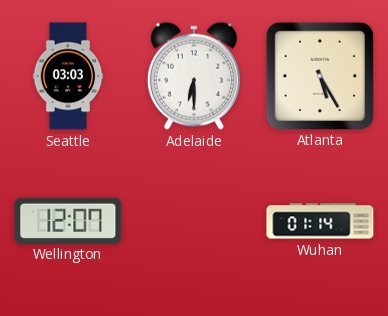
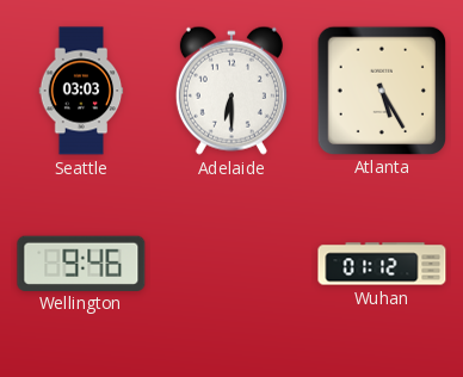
Wellington: 12:07 -> 9:46 (81, 262)
Wuhan: 01:14 -> 01:12 (382, 264)
